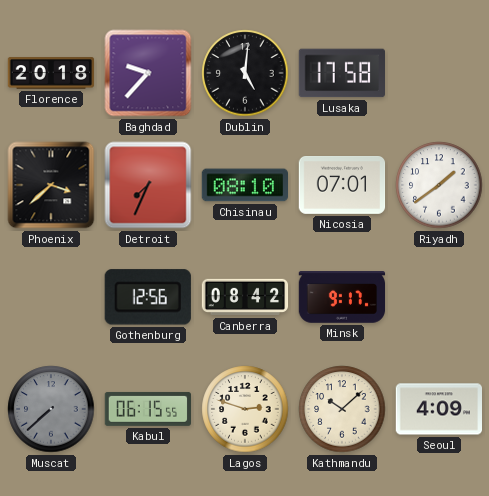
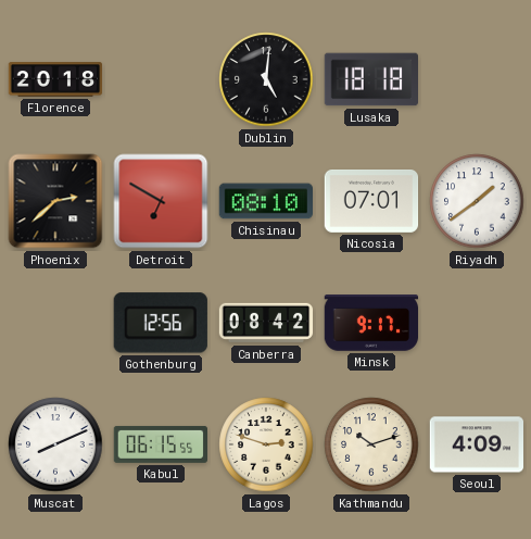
Baghdad: 9:37 -> none (148, 73)
Lusaka: 17:58 -> 18:18 (370, 79)
Phoenix: 3:38 -> 2:38 (55, 201)
Detroit: 7:34 -> 6:50 (161, 201)
Muscat: 7:38 -> 8:11 (55, 444)
Muscat dial: grey -> white (55, 444)
Kathmandu: 10:08 -> 10:12 (371, 444)
